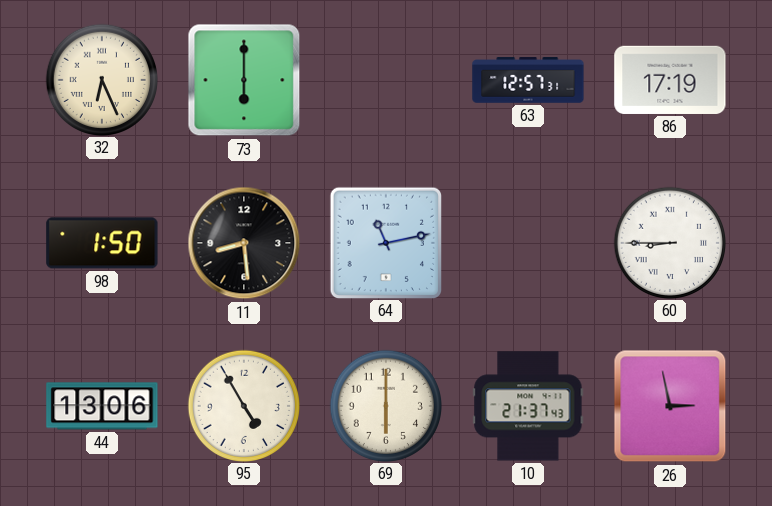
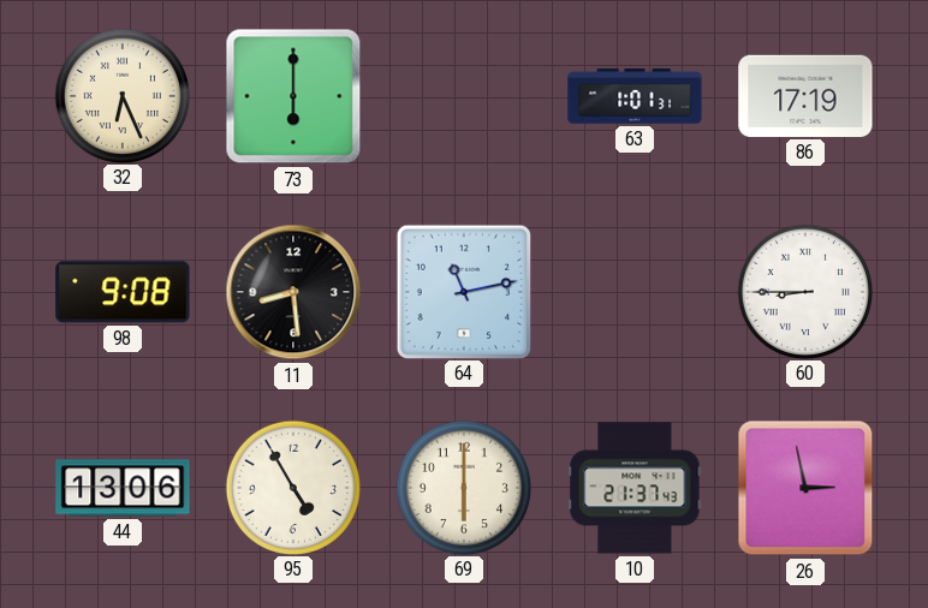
63: 12:57 -> 1:01 (635, 96)
98: 1:50 -> 9:08 (123, 292)
